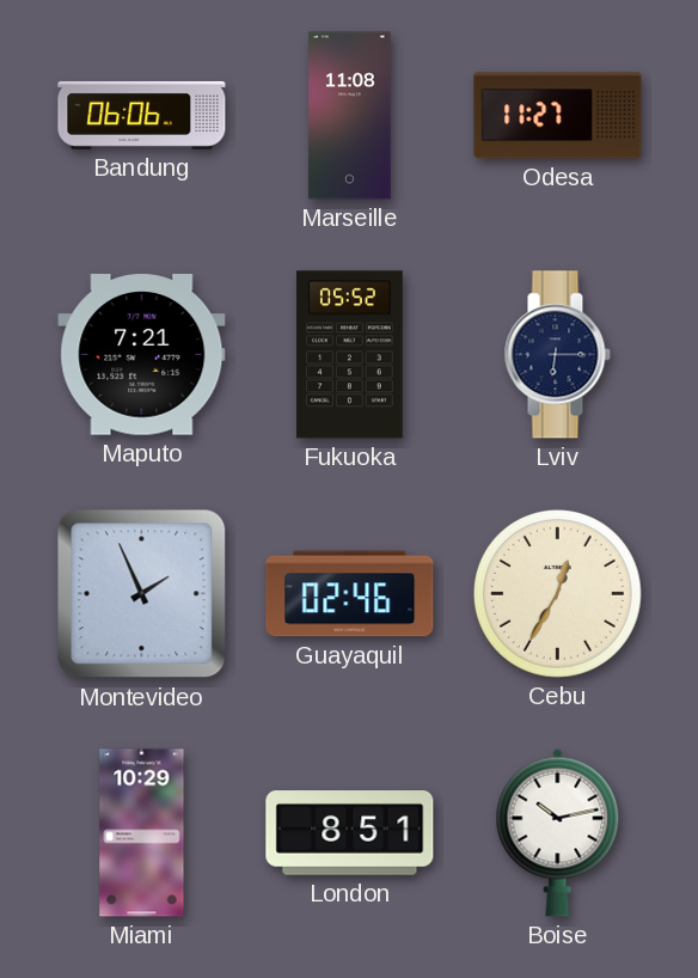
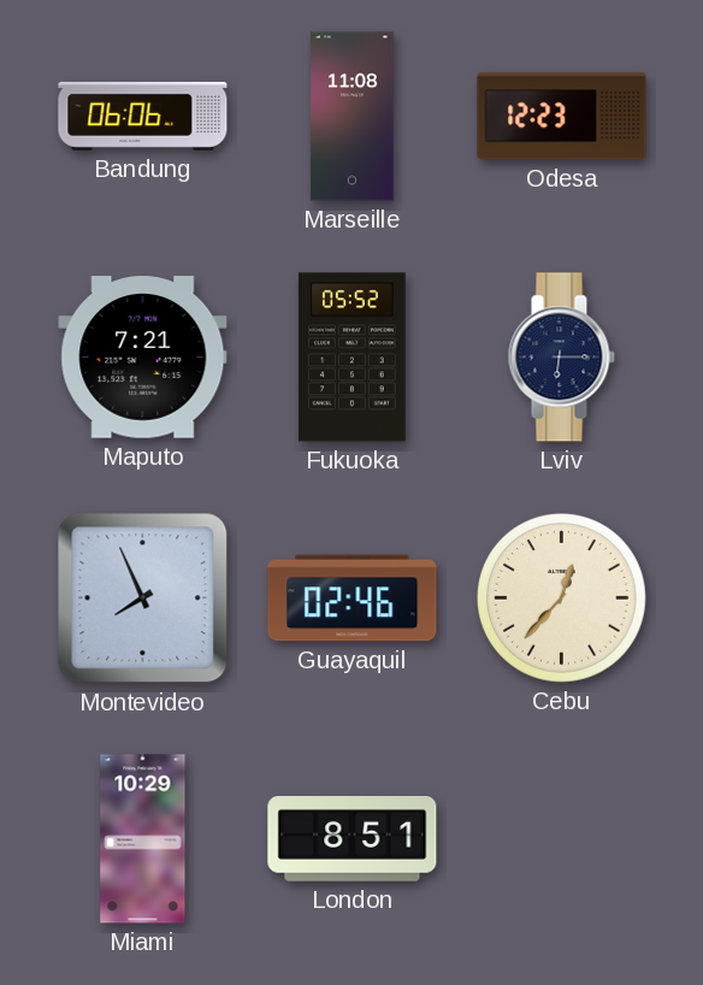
Odesa: 11:27 -> 12:23 (562, 117)
Montevideo: 1:56 -> 7:56 (143, 598)
Cebu: 12:35 -> 12:37 (561, 597)
Boise: 10:13 -> none (558, 832)
